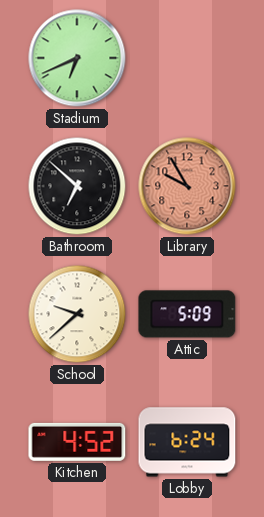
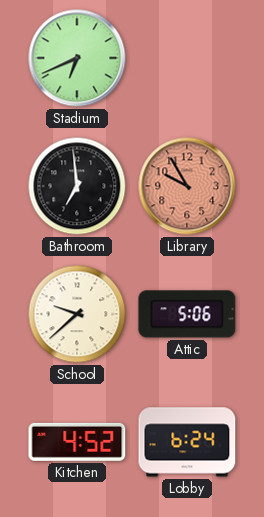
Bathroom: 6:52 -> 6:59 (77, 186)
Attic: 5:09 -> 5:06 (187, 314)
